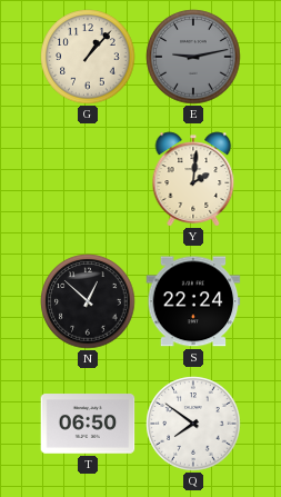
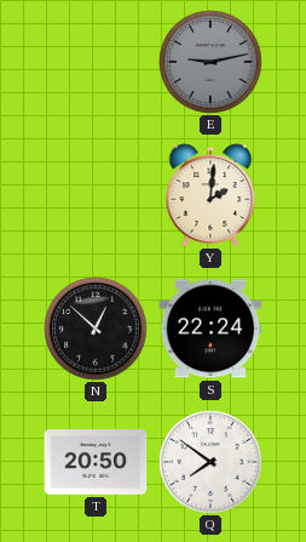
G: 1:07 -> none (88, 57)
T: 06:50 -> 20:50 (96, 462)
